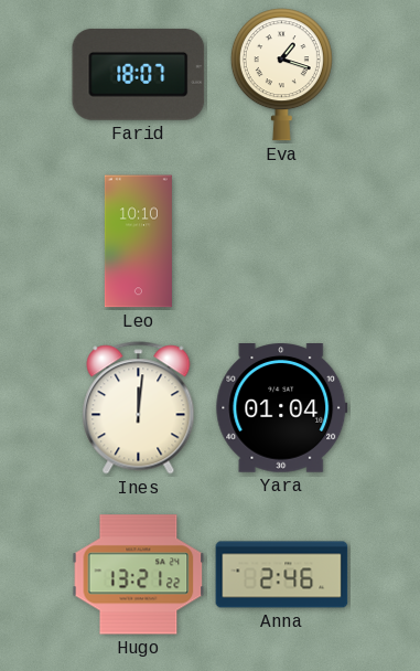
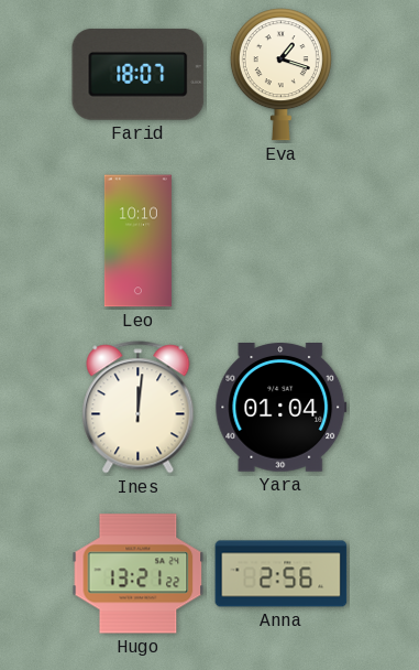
Anna: 2:46 -> 2:56 (282, 574)
